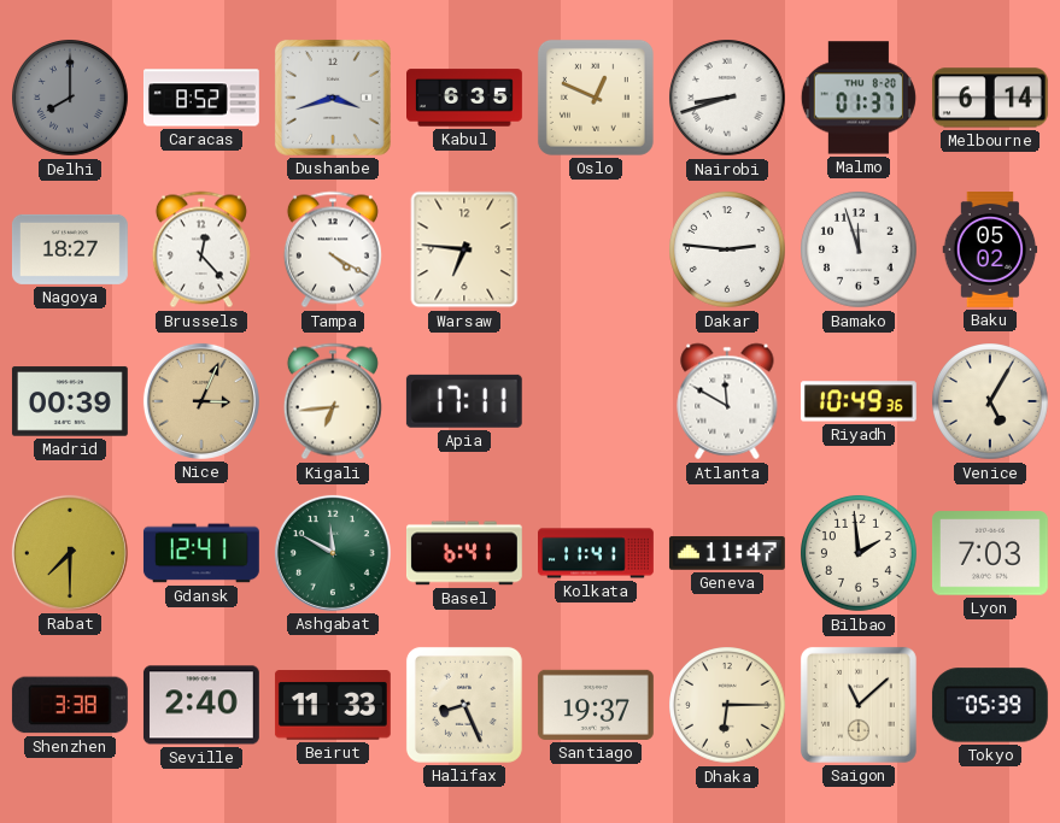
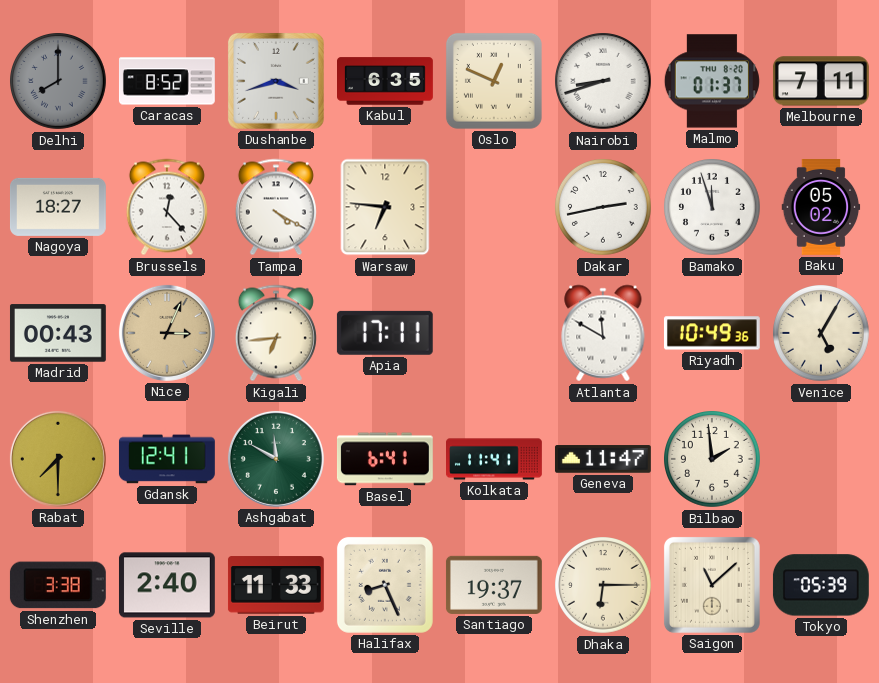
Melbourne: 6:14 -> 7:11 (821, 81)
Dakar: 2:46 -> 2:43 (604, 208)
Madrid: 00:39 -> 00:43 (58, 333)
Lyon: 7:03 -> none (990, 553)
